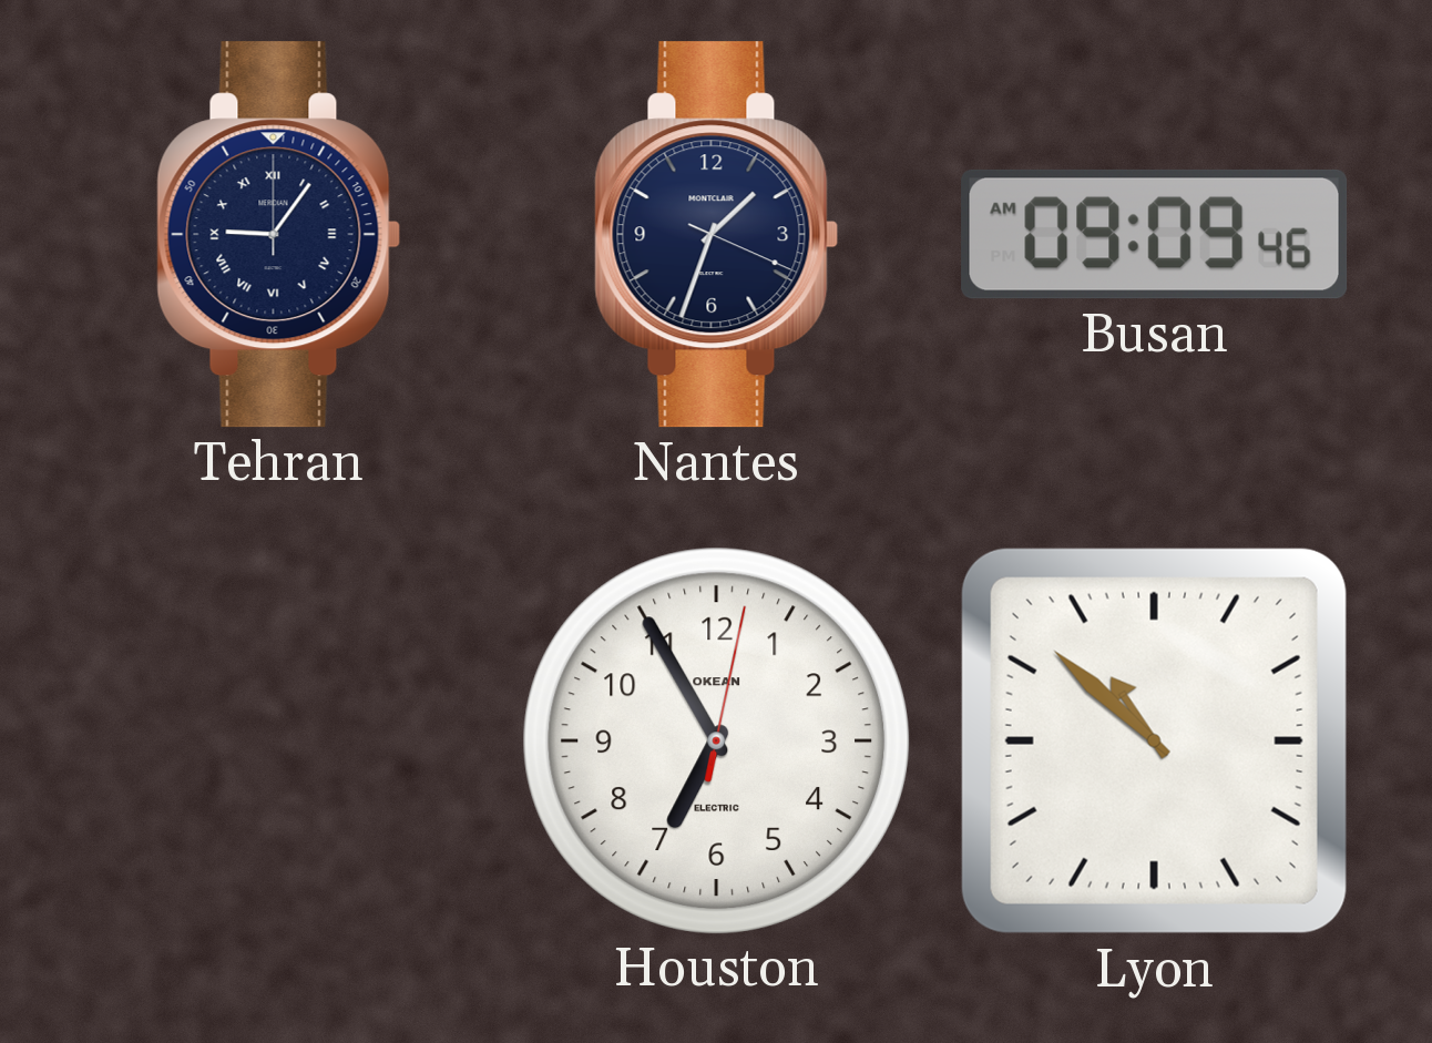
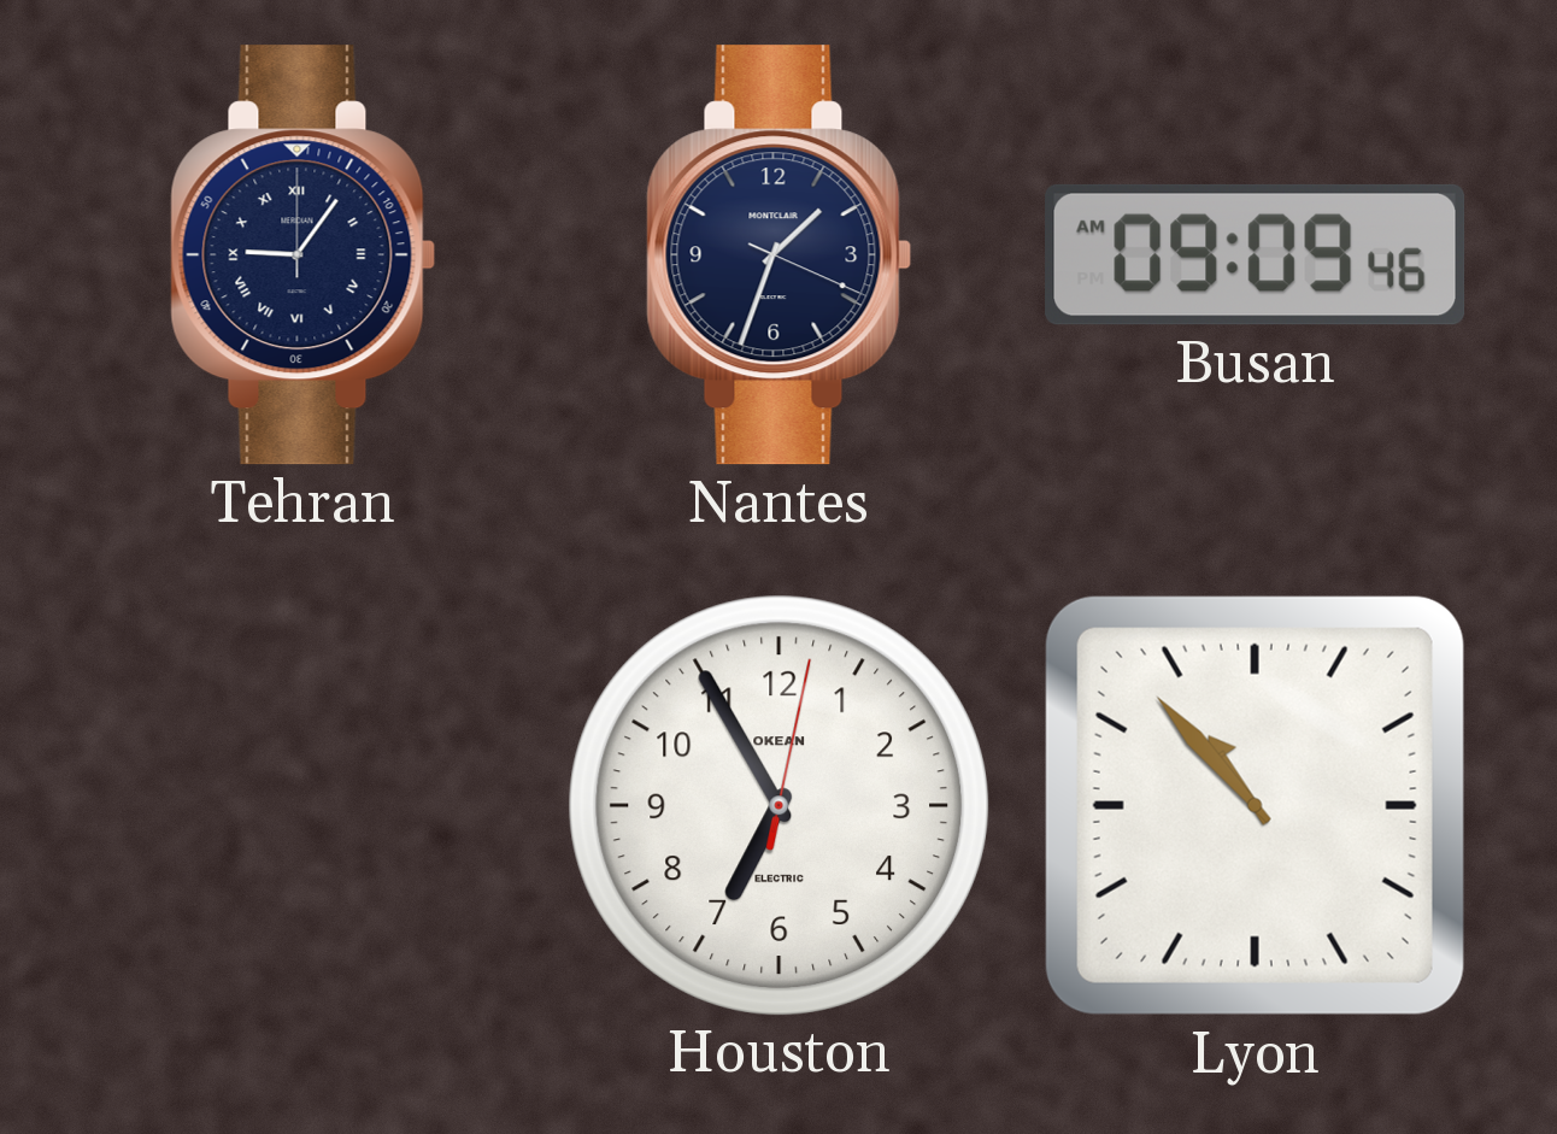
Lyon: 10:52 -> 10:53 (1255, 805)
